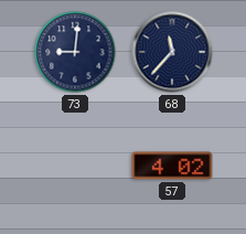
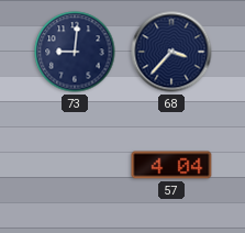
68: 11:37 -> 3:37 (171, 52)
57: 4:02 -> 4:04 (171, 165)
